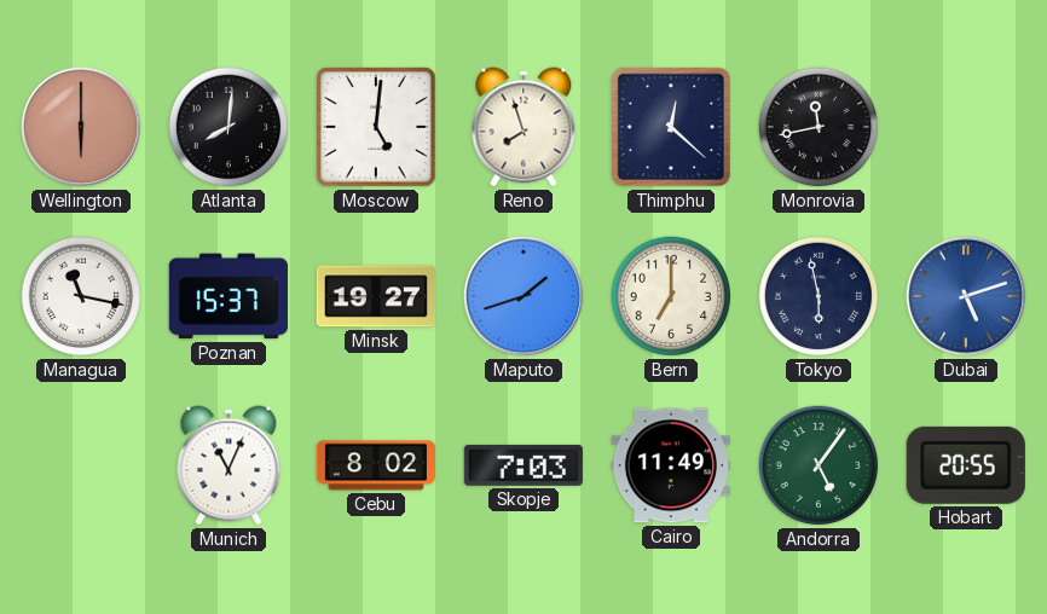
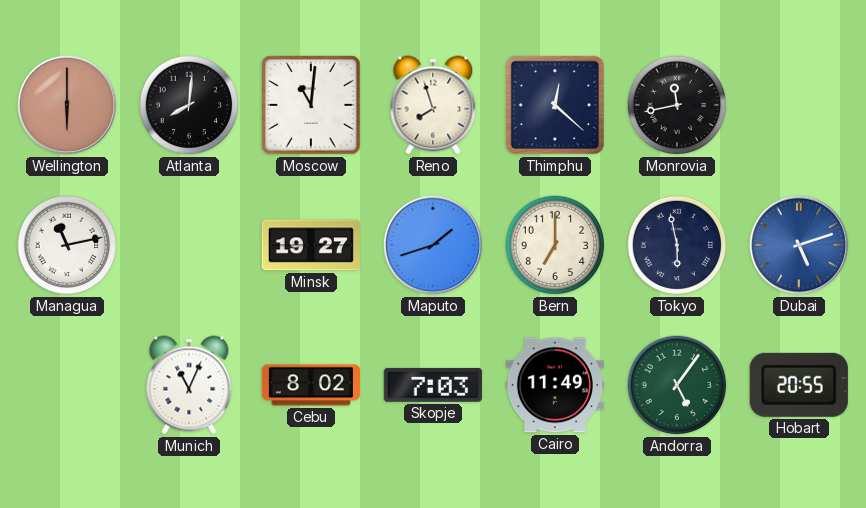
Moscow: 5:01 -> 11:01 (311, 105)
Managua: 11:17 -> 11:13 (67, 245)
Poznan: 15:37 -> none (229, 296)
